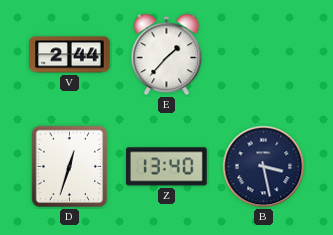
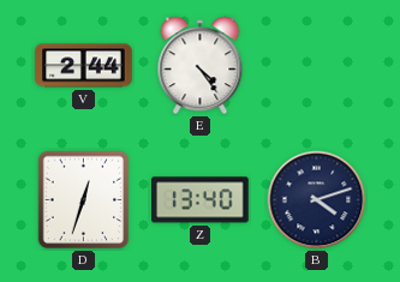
E: 1:37 -> 4:24 (201, 66)
B: 3:28 -> 4:12 (317, 200)
